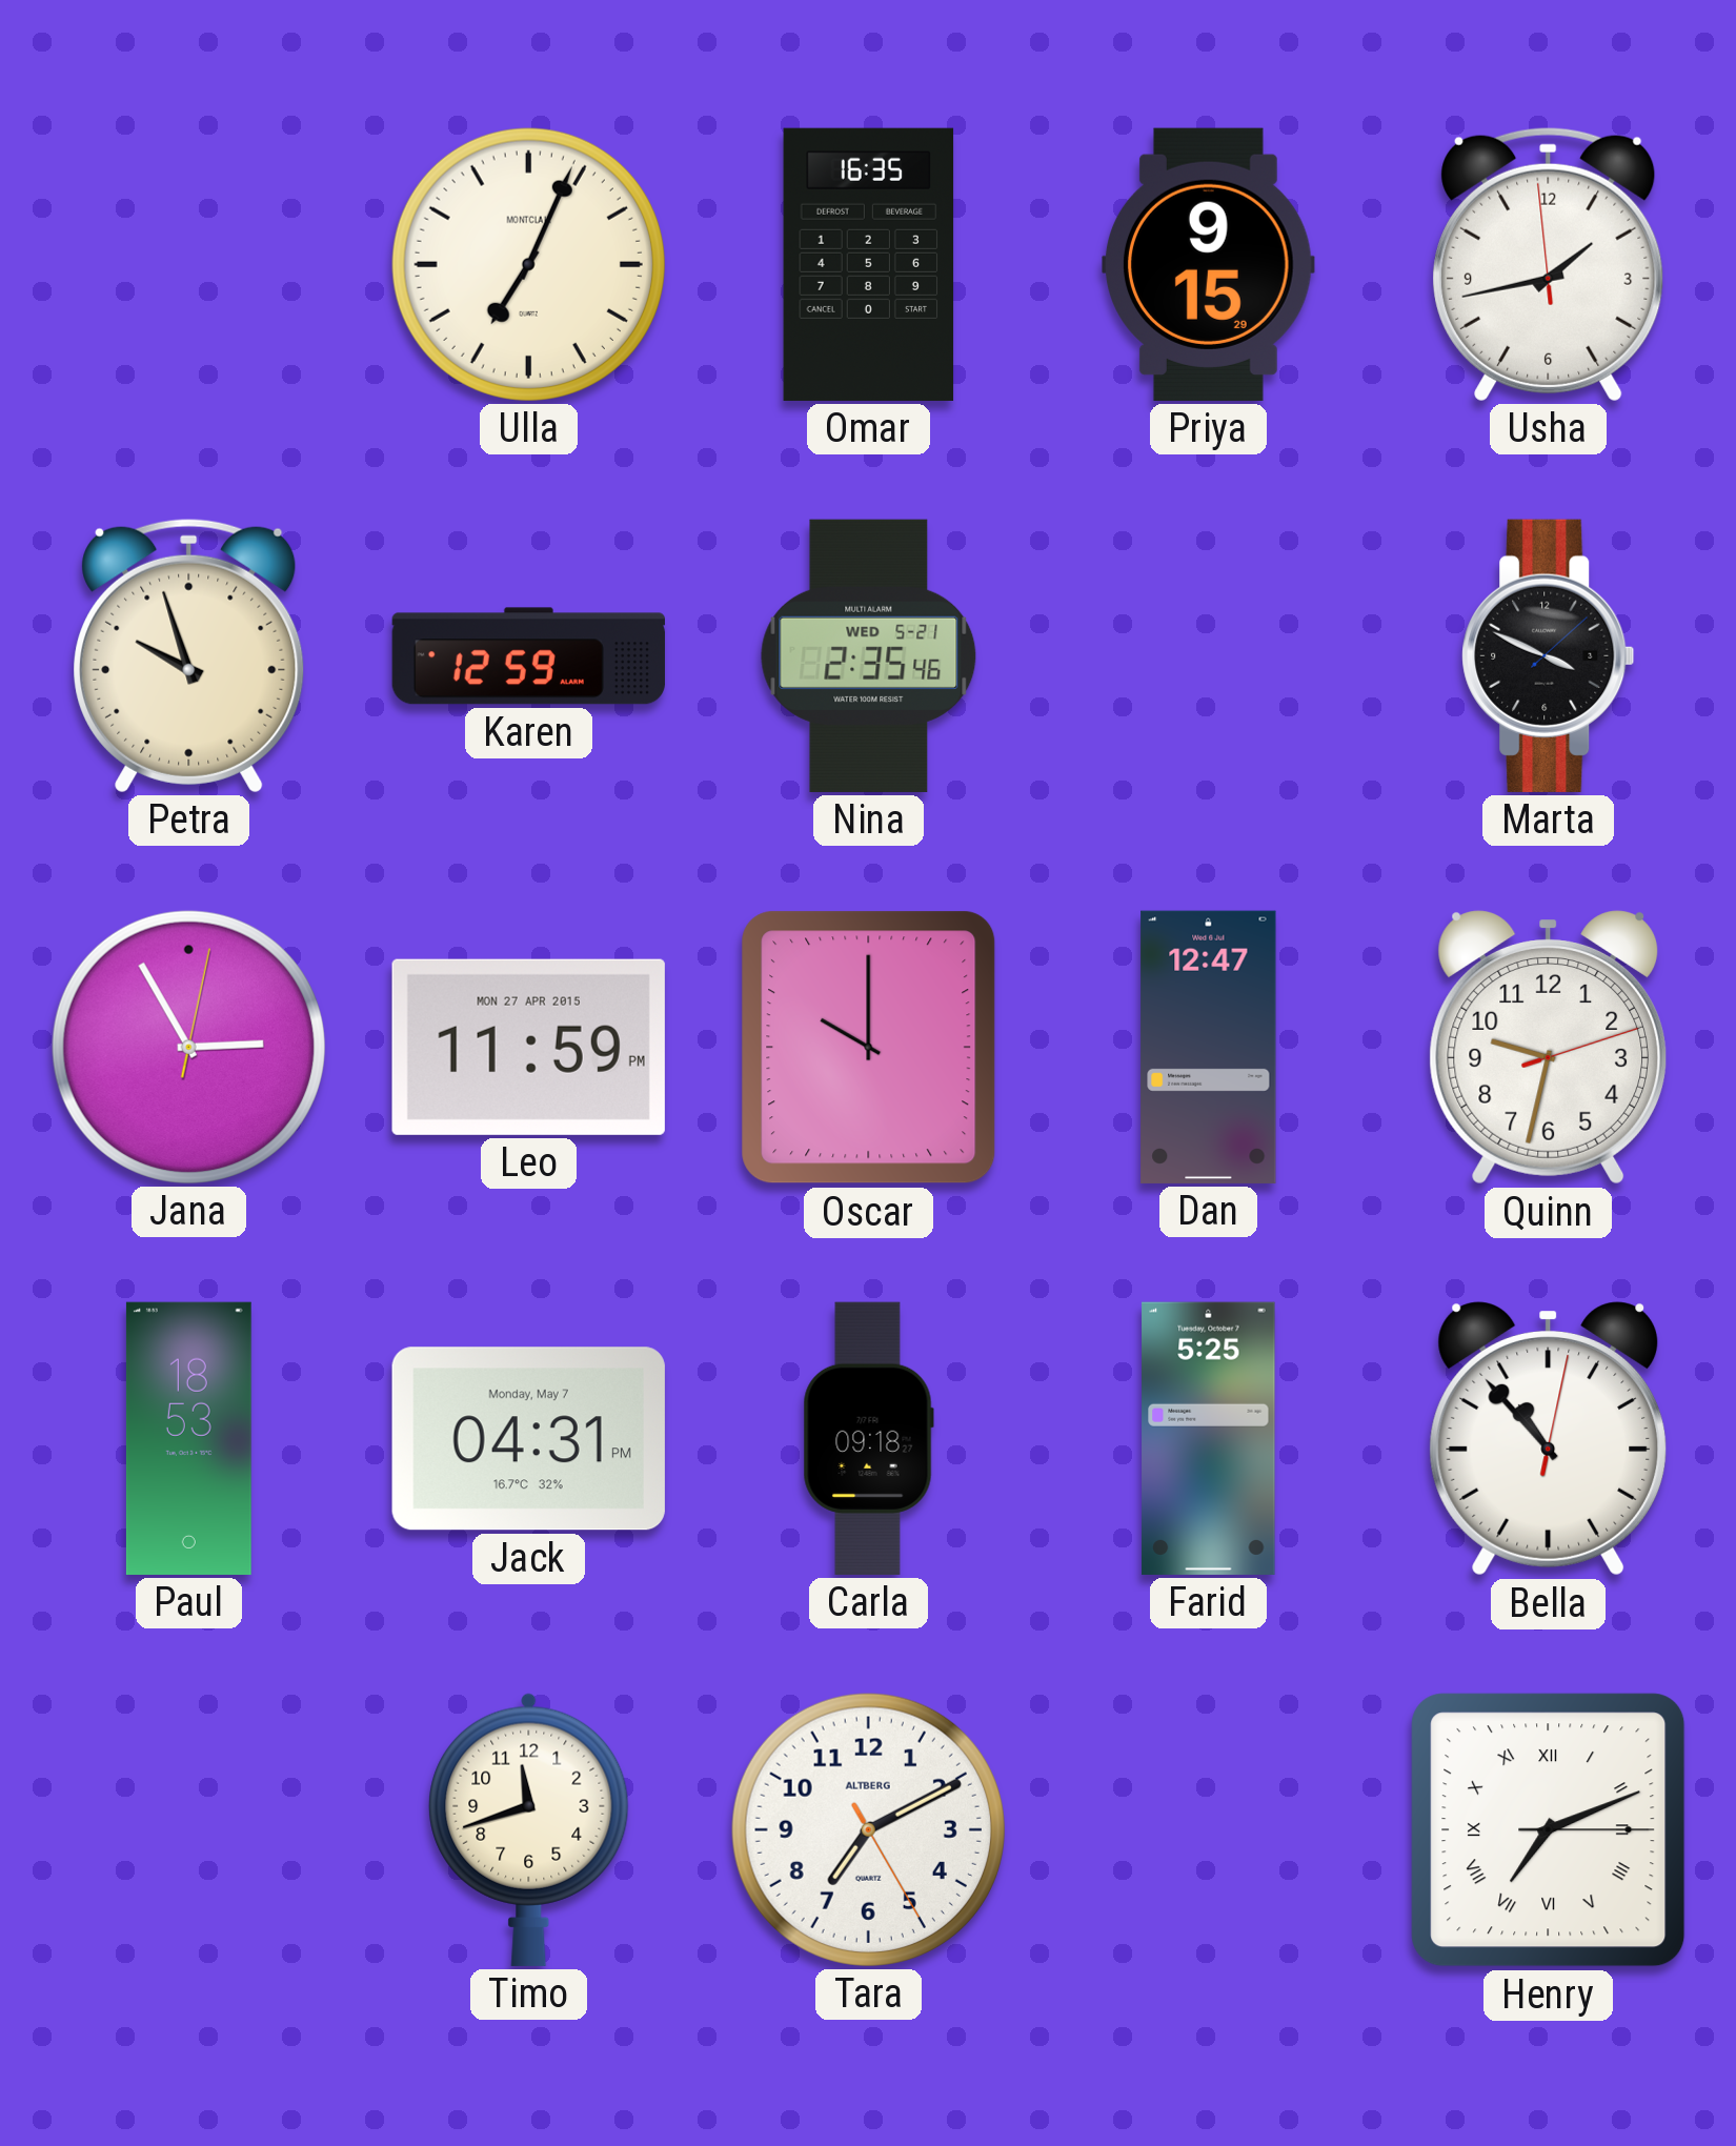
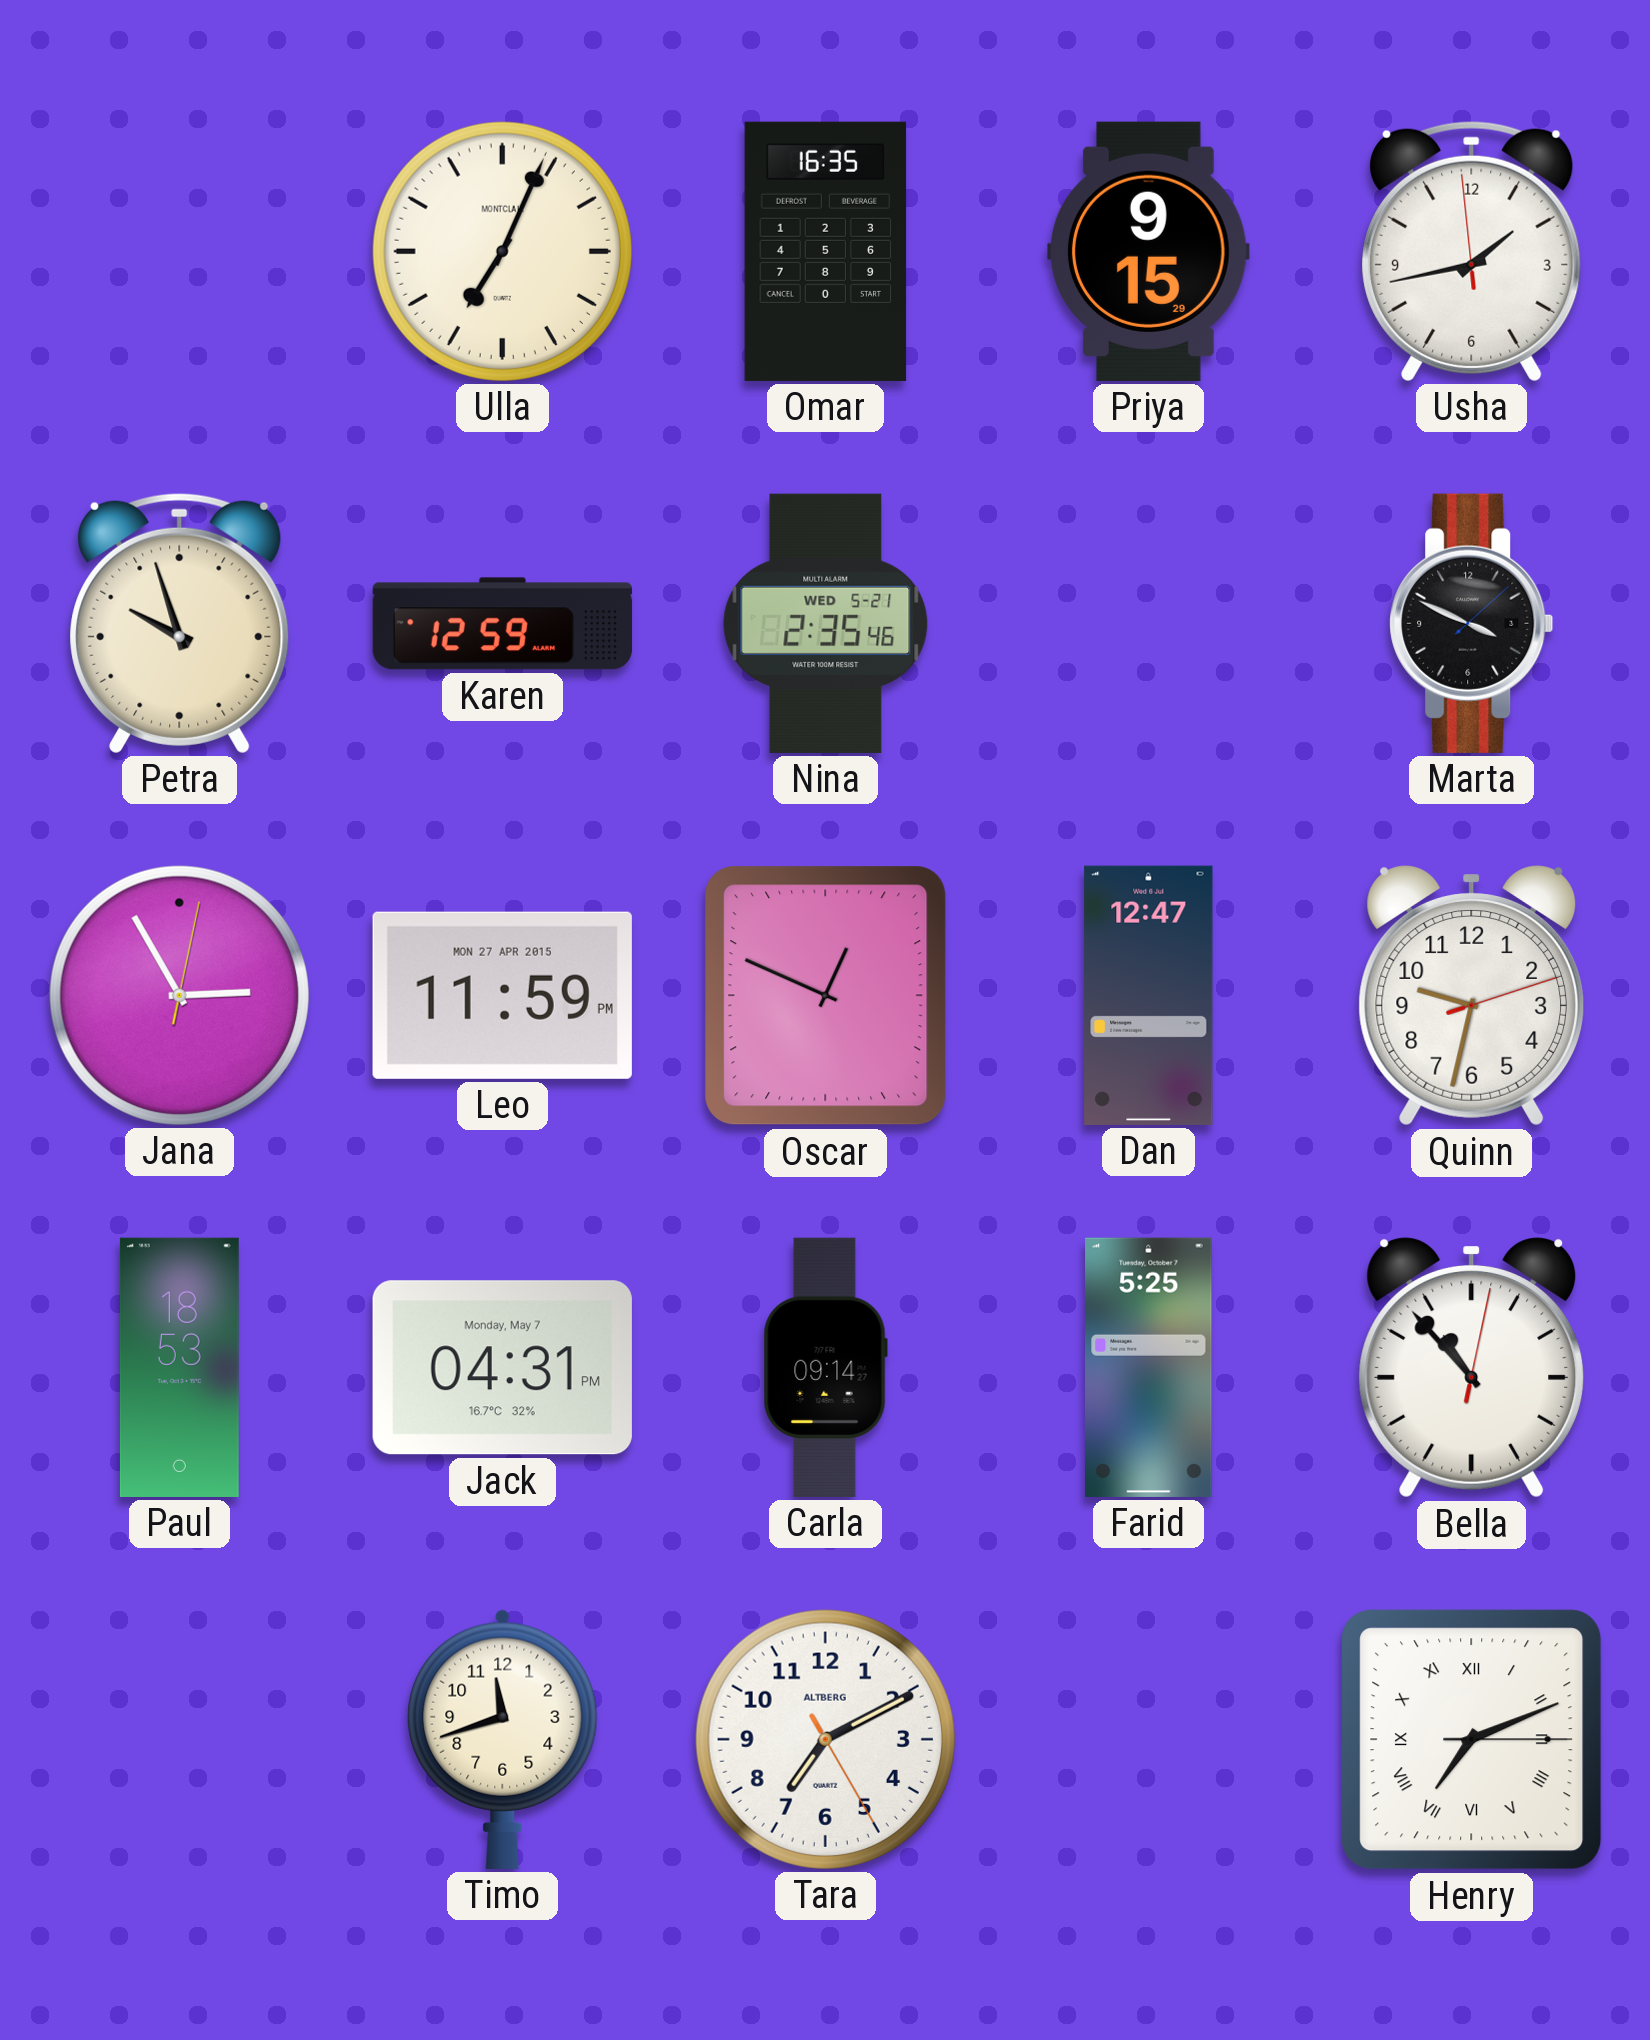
Oscar: 10:00 -> 12:49 (826, 996)
Carla: 09:18 -> 09:14 (825, 1367)
